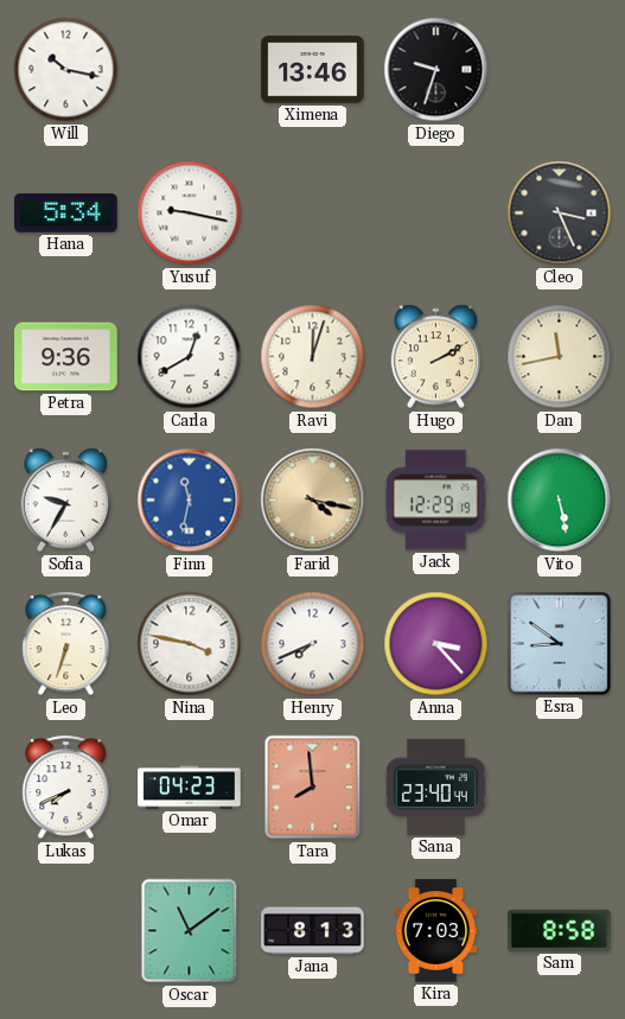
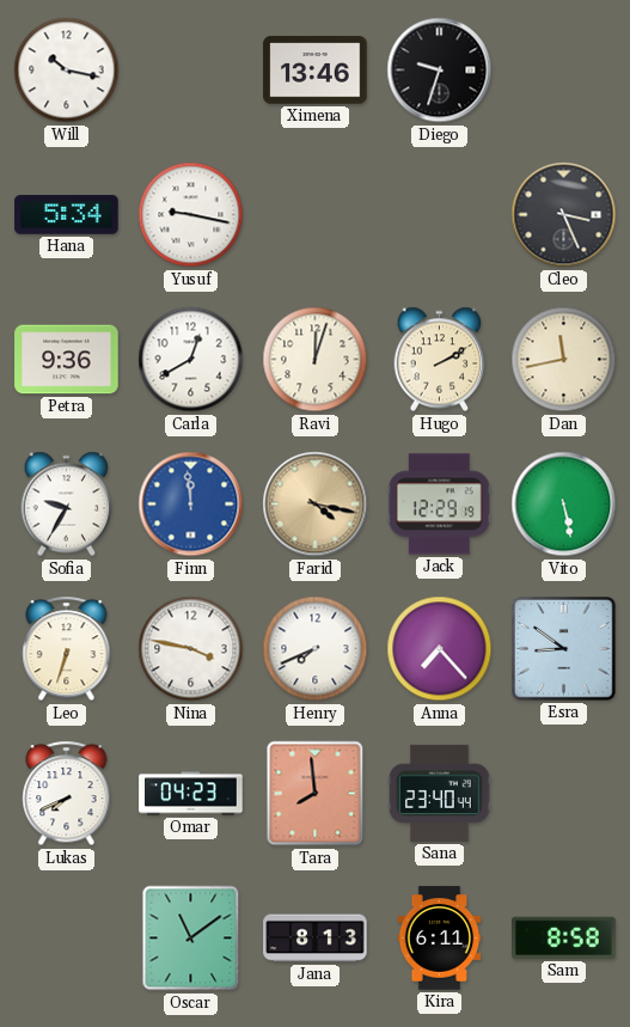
Finn: 11:32 -> 11:59 (191, 505)
Anna: 3:23 -> 7:23 (440, 649)
Kira: 7:03 -> 6:11 (440, 939)
